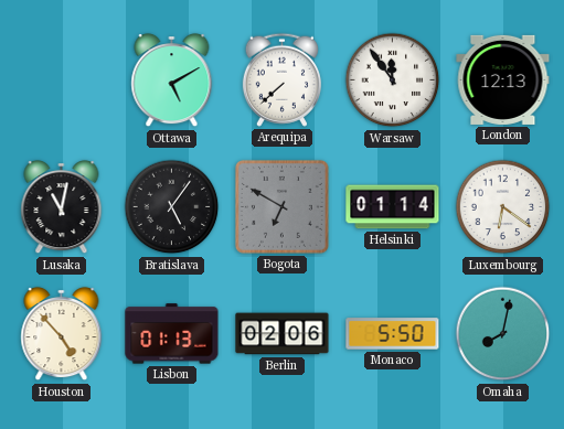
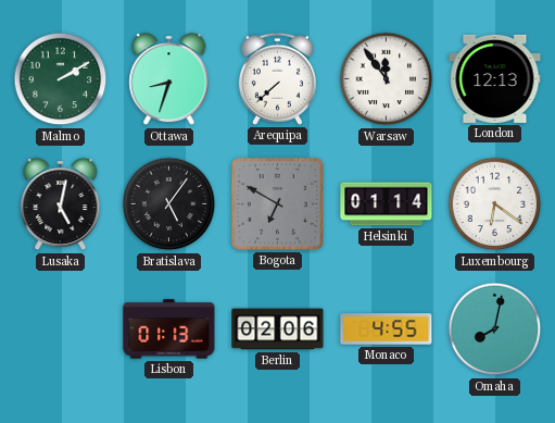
Malmo: none -> 2:10 (61, 79)
Ottawa: 5:10 -> 8:33 (169, 79)
Lusaka: 11:02 -> 5:02 (61, 204)
Houston: 4:53 -> none (62, 334)
Monaco: 5:50 -> 4:55 (387, 329)
